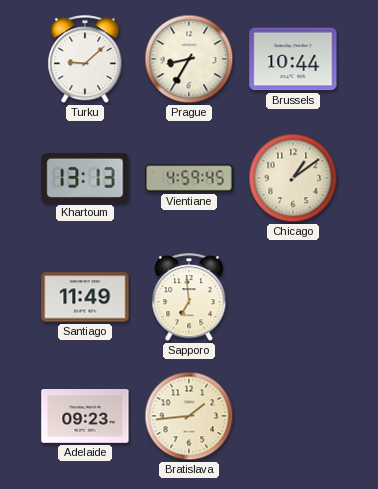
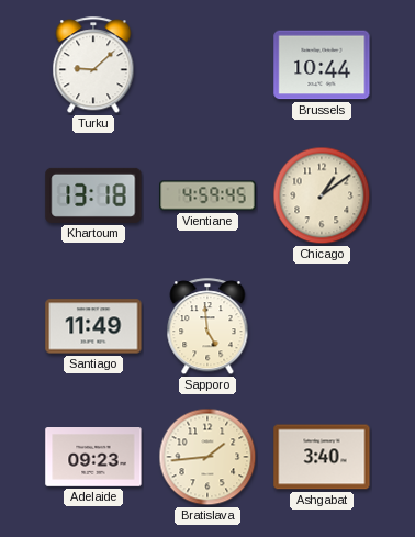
Prague: 8:35 -> none (189, 59)
Khartoum: 13:13 -> 13:18 (93, 195)
Sapporo: 6:59 -> 4:59 (207, 327)
Ashgabat: none -> 3:40 (322, 457)
